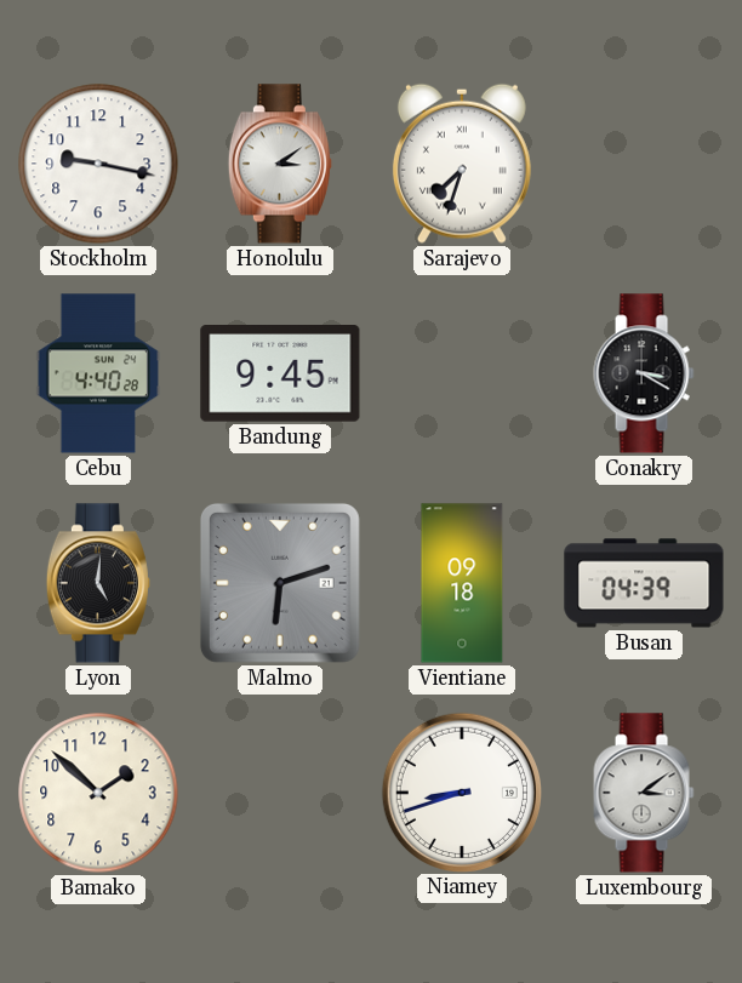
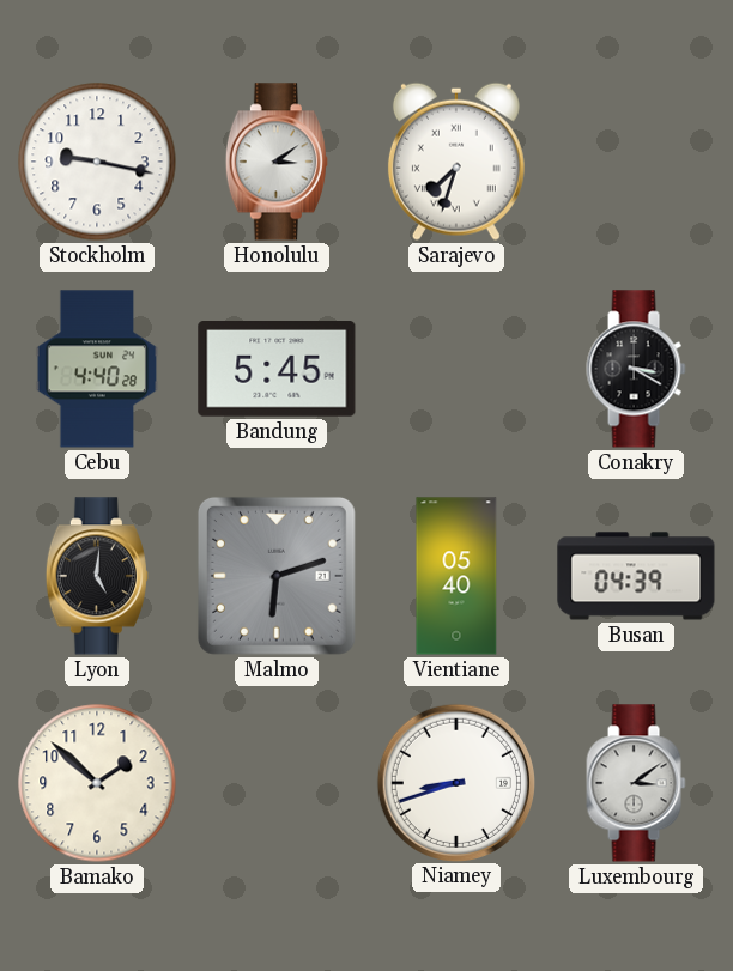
Bandung: 9:45 -> 5:45 (277, 369)
Vientiane: 09:18 -> 05:40 (456, 576)
